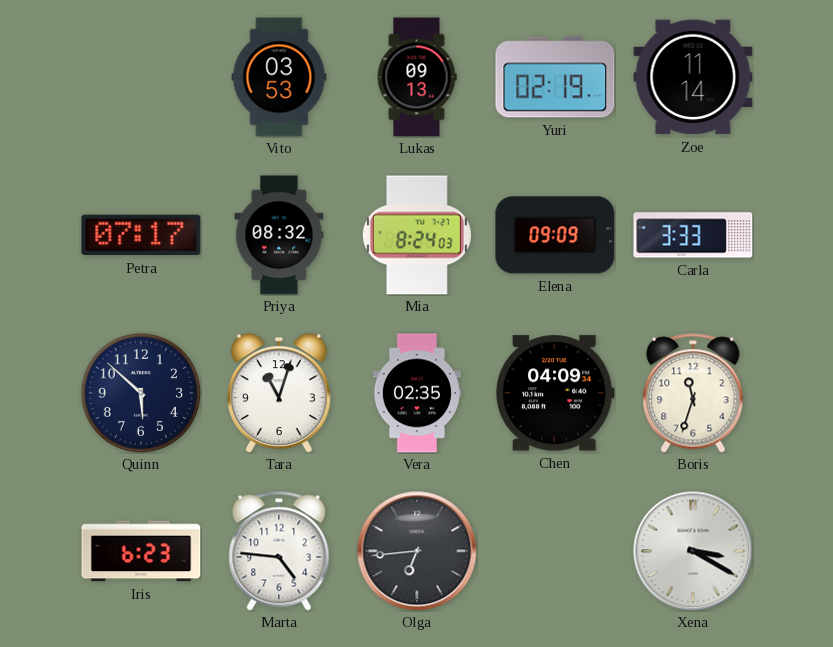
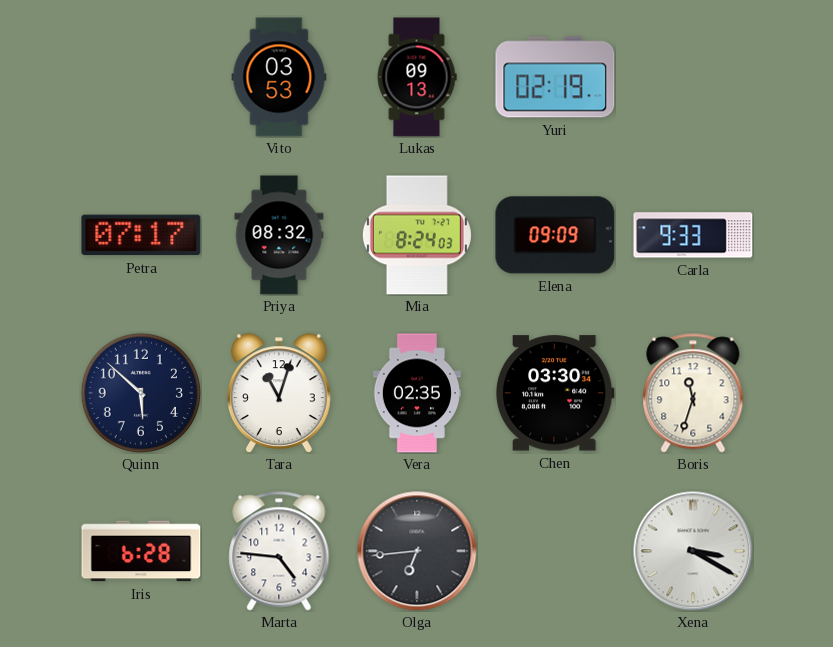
Zoe: 11:14 -> none (693, 77)
Carla: 3:33 -> 9:33 (693, 235)
Chen: 04:09 -> 03:30 (555, 393)
Iris: 6:23 -> 6:28 (141, 551)
